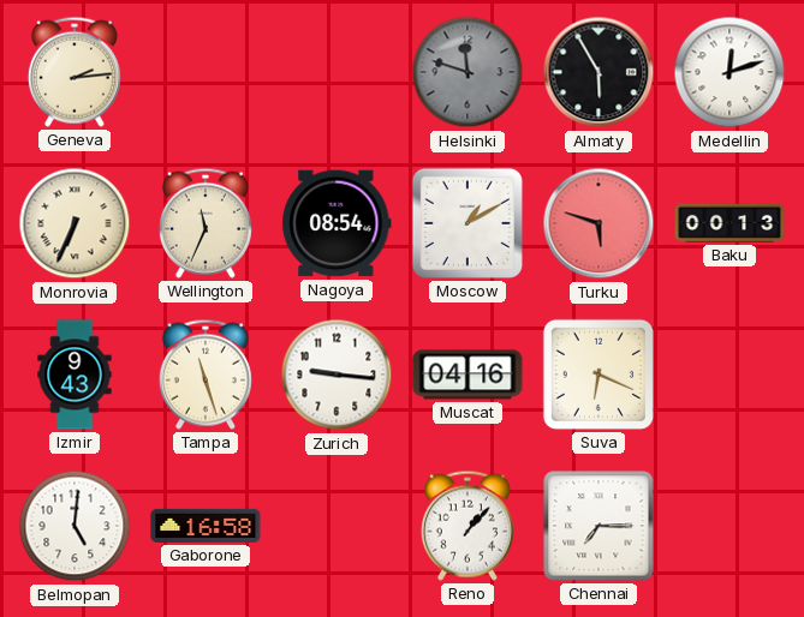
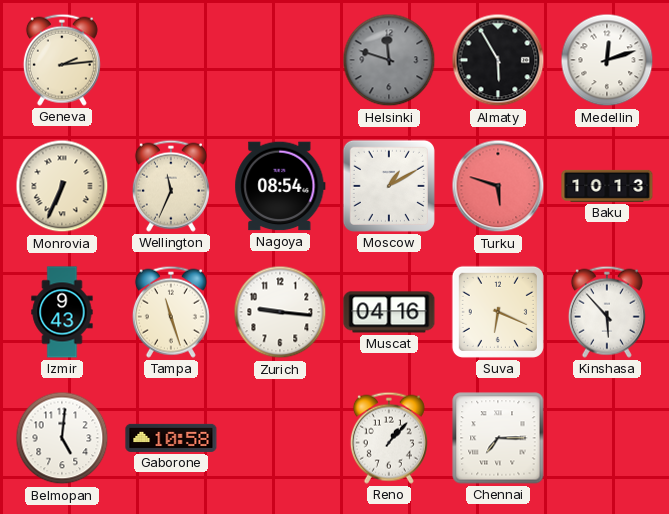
Baku: 00:13 -> 10:13 (607, 186)
Kinshasa: none -> 5:53 (607, 312)
Gaborone: 16:58 -> 10:58 (171, 438)
